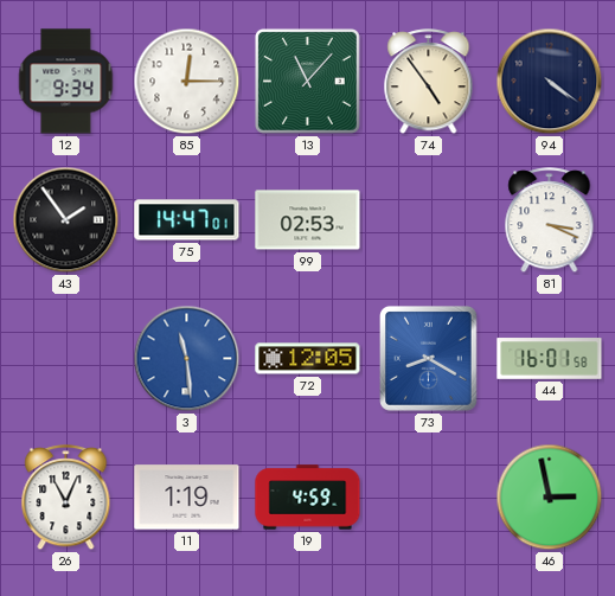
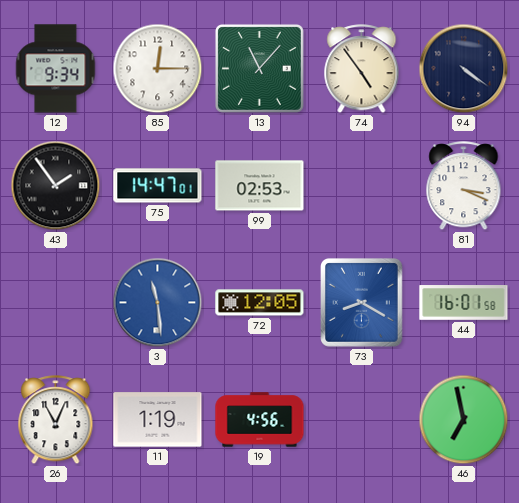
19: 4:59 -> 4:56 (260, 420)
46: 2:58 -> 6:58 (464, 420)
